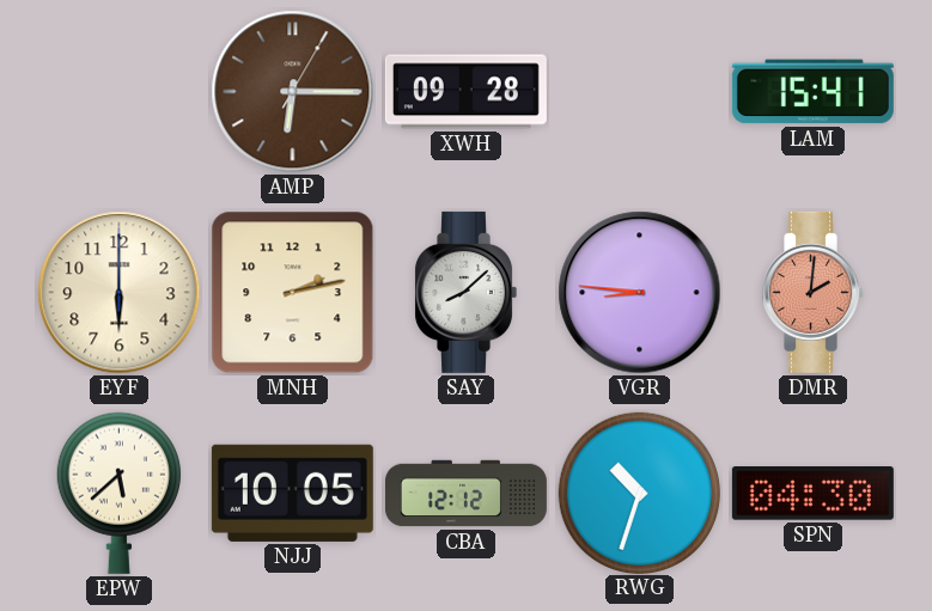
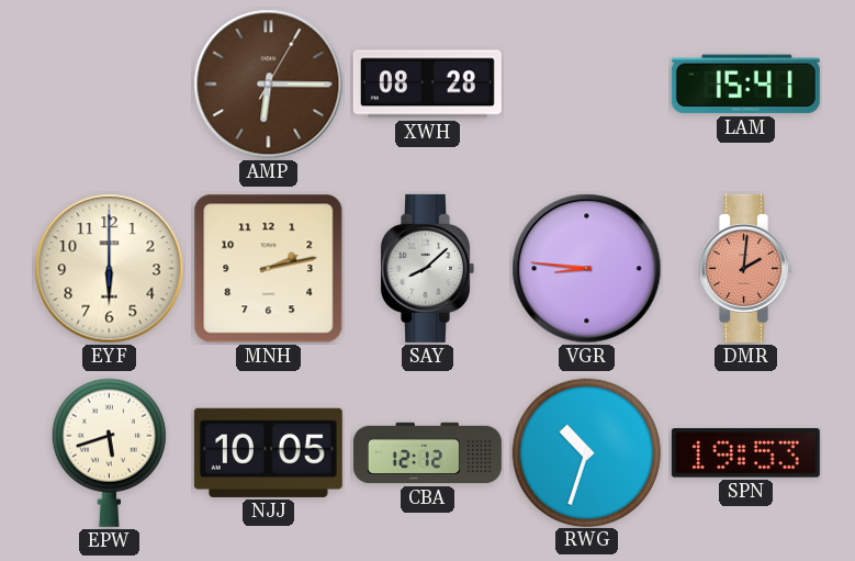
XWH: 09:28 -> 08:28 (427, 85)
EPW: 5:38 -> 5:42 (109, 452)
SPN: 04:30 -> 19:53 (745, 453)
